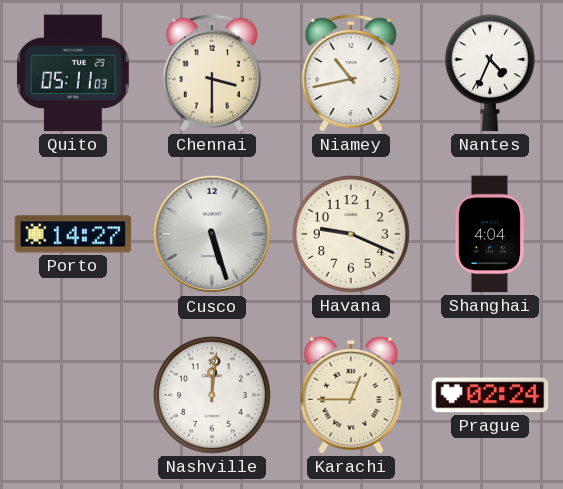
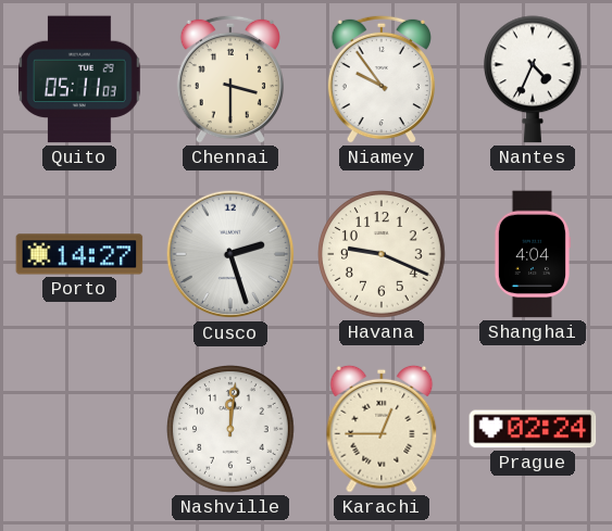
Niamey: 10:43 -> 9:54 (382, 79)
Cusco: 5:27 -> 2:27 (230, 254)
